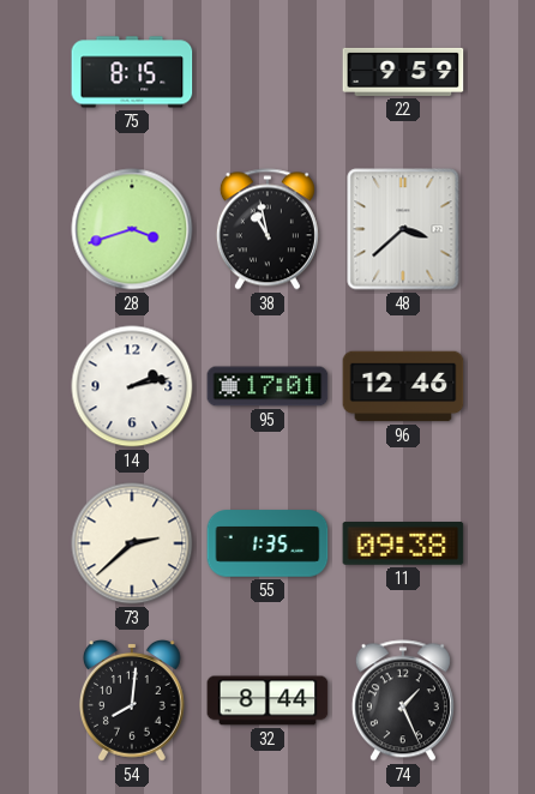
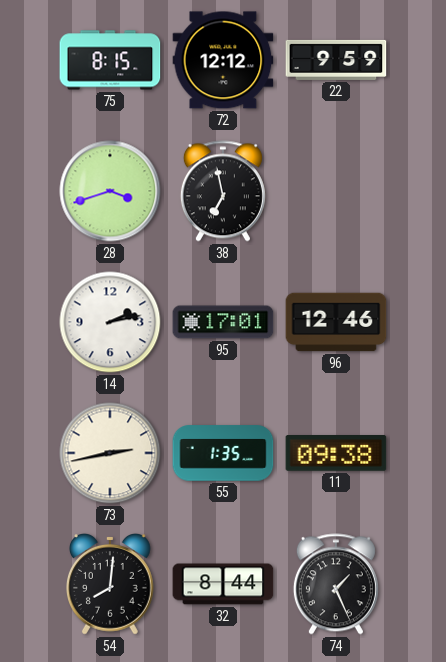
72: none -> 12:12 (223, 60)
38: 10:58 -> 6:58 (223, 191)
48: 3:38 -> none (403, 229)
73: 2:38 -> 2:43 (110, 453)
